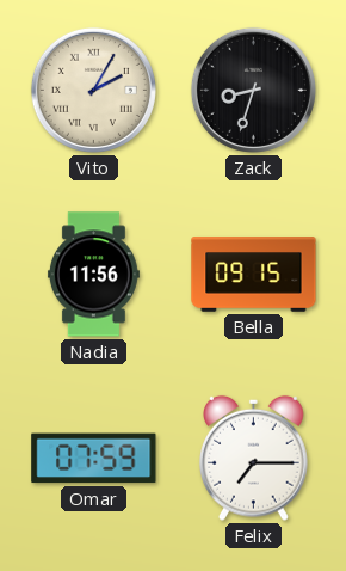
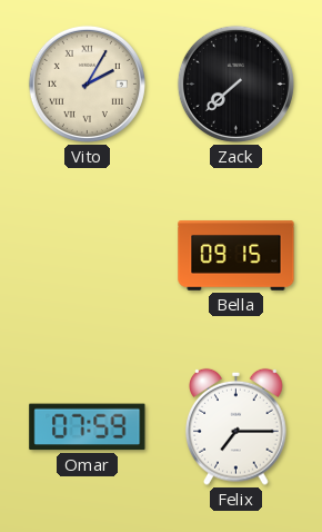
Zack: 8:33 -> 7:38 (235, 83)
Nadia: 11:56 -> none (93, 275)
